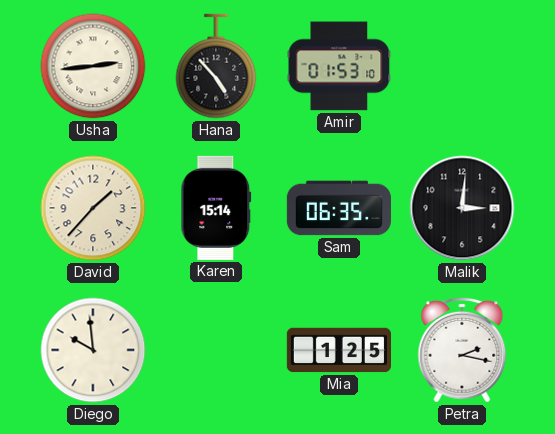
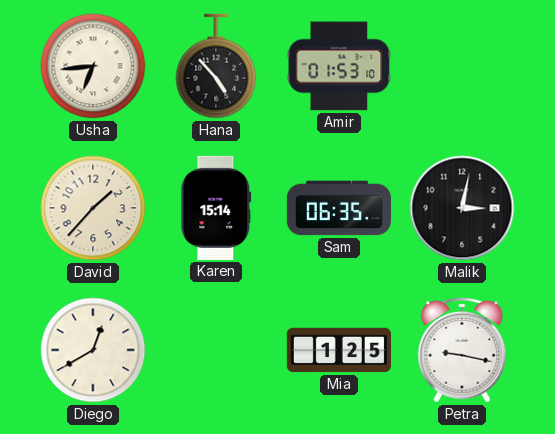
Usha: 2:44 -> 6:44 (93, 66)
Malik: 3:01 -> 3:02 (462, 208)
Diego: 9:59 -> 12:40 (93, 350)
Petra: 2:17 -> 9:17 (462, 350)
